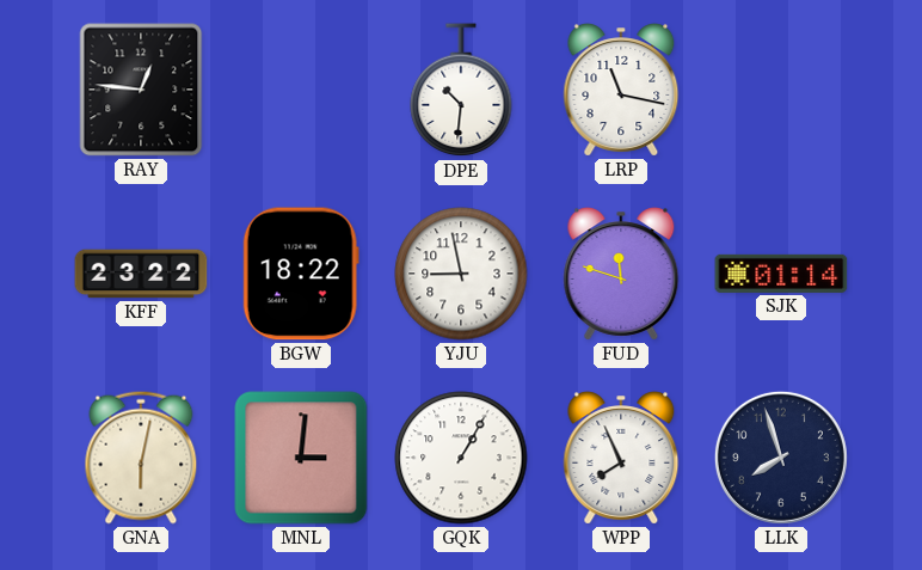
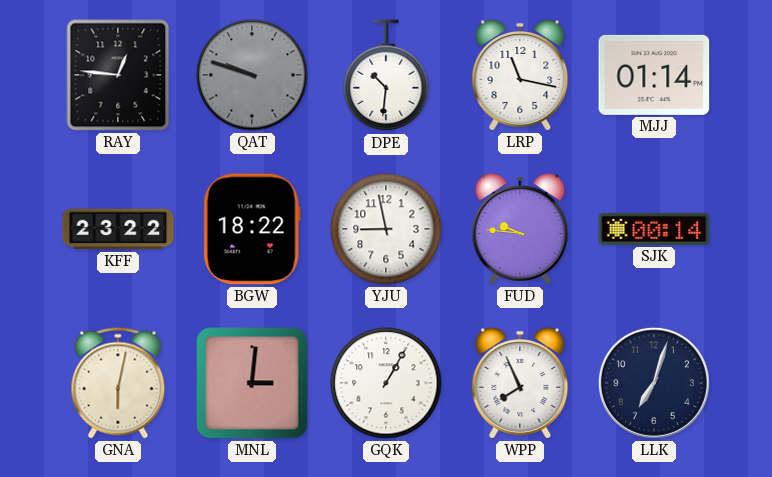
QAT: none -> 9:48 (252, 75)
MJJ: none -> 01:14 (654, 75)
FUD: 11:48 -> 9:46 (520, 229)
SJK: 01:14 -> 00:14 (654, 229)
LLK: 7:57 -> 7:03 (654, 383)
